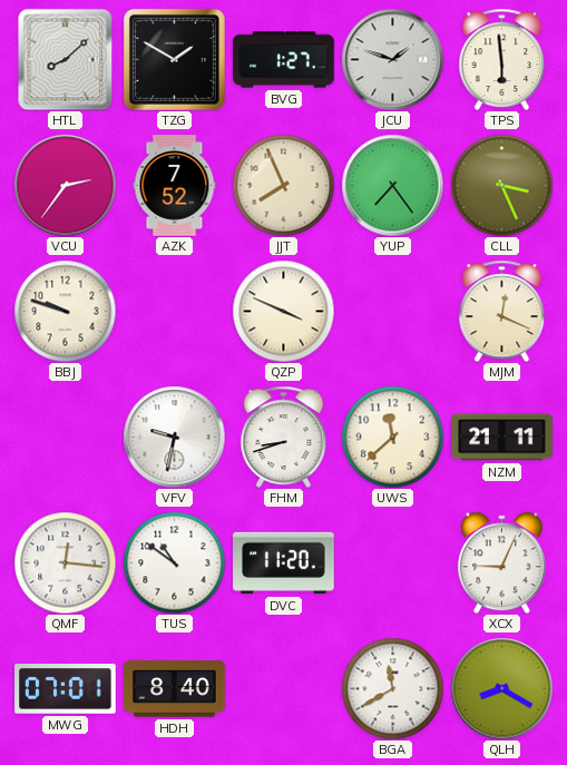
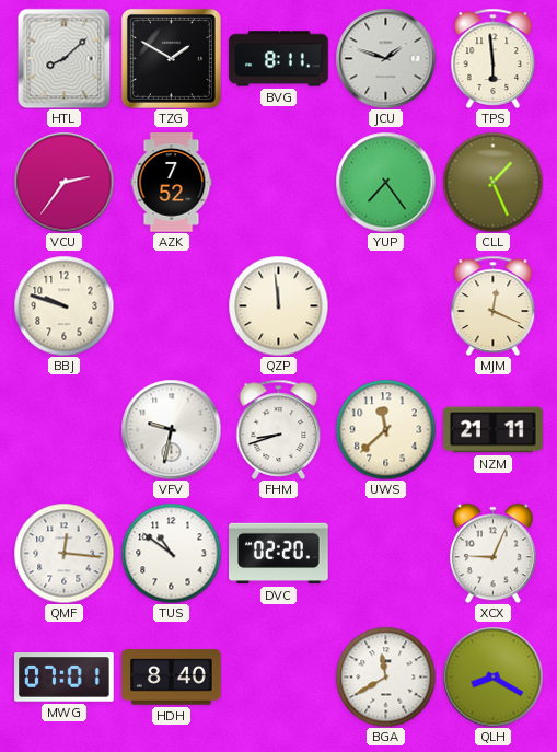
BVG: 1:27 -> 8:11 (279, 59)
JJT: 7:56 -> none (283, 185)
CLL: 3:26 -> 1:26 (492, 182)
QZP: 3:49 -> 11:59 (278, 305)
DVC: 11:20 -> 02:20 (279, 554)
